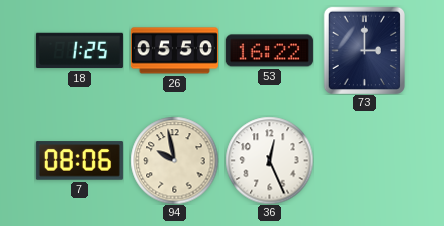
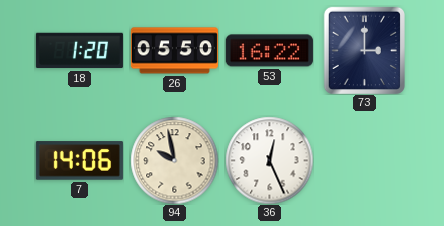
18: 1:25 -> 1:20 (79, 51)
7: 08:06 -> 14:06 (79, 161)
